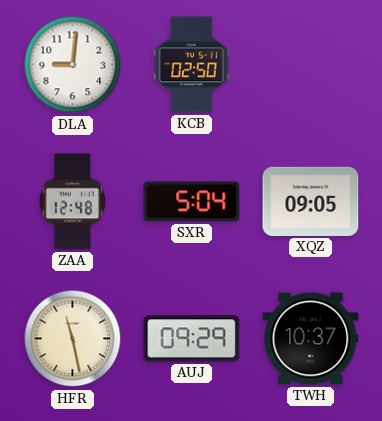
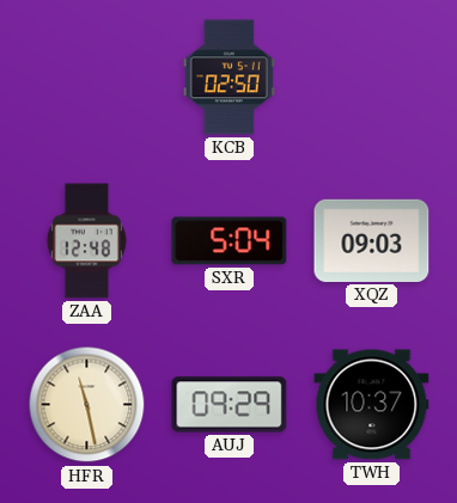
DLA: 9:01 -> none (73, 65)
XQZ: 09:05 -> 09:03 (372, 240)
